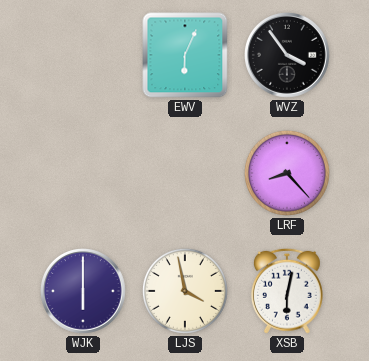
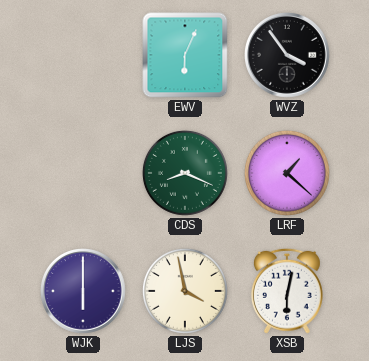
CDS: none -> 8:19 (185, 173)
LRF: 8:23 -> 1:22 (287, 173)
